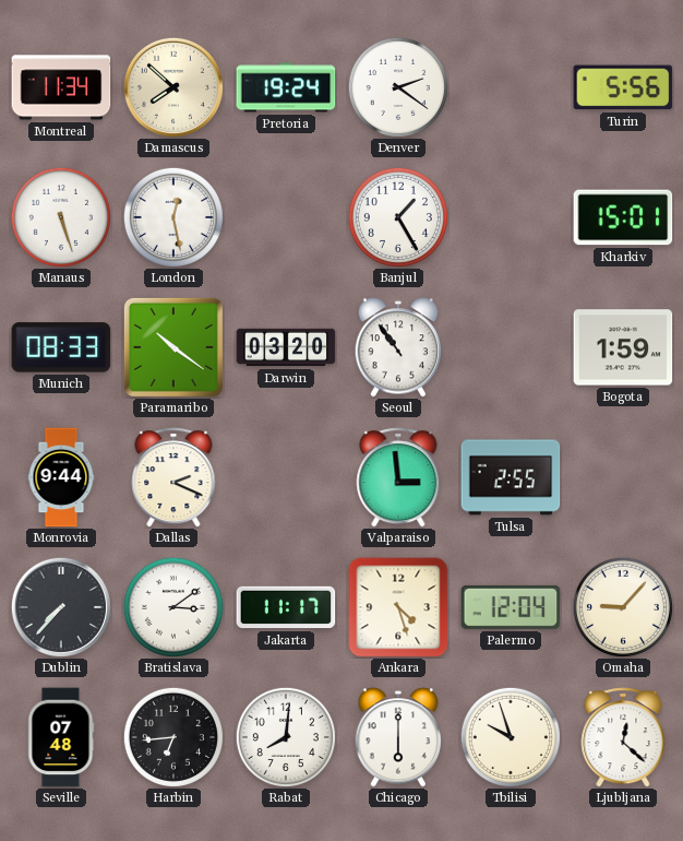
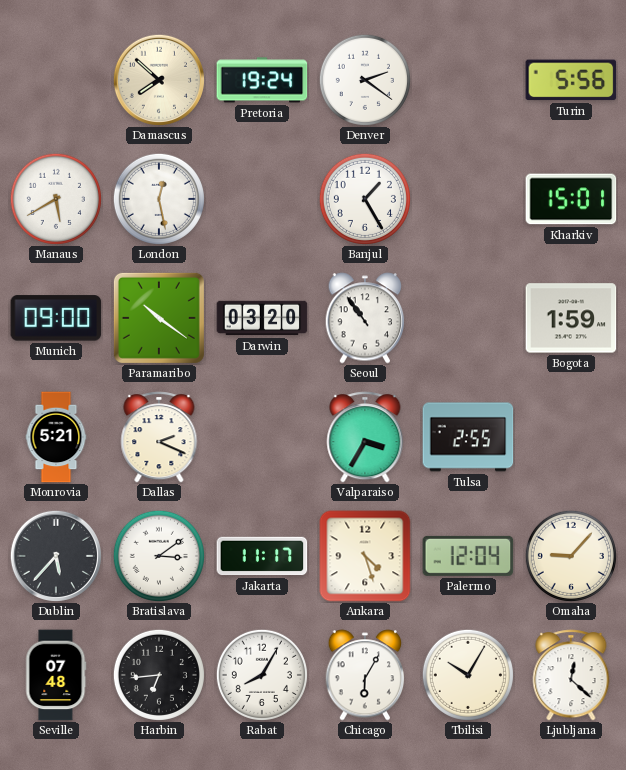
Montreal: 11:34 -> none (61, 87)
Manaus: 5:27 -> 5:40 (56, 199)
Munich: 08:33 -> 09:00 (56, 318)
Monrovia: 9:44 -> 5:21 (56, 437)
Valparaiso: 2:59 -> 3:35 (365, 437)
Dublin: 7:37 -> 5:37 (56, 556)
Rabat: 8:01 -> 8:05 (262, 675)
Chicago: 6:00 -> 6:05 (365, 675)
Tbilisi: 9:57 -> 10:05 (468, 675)
